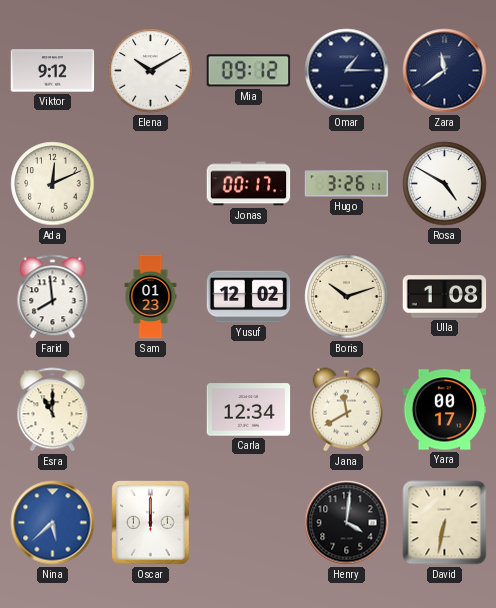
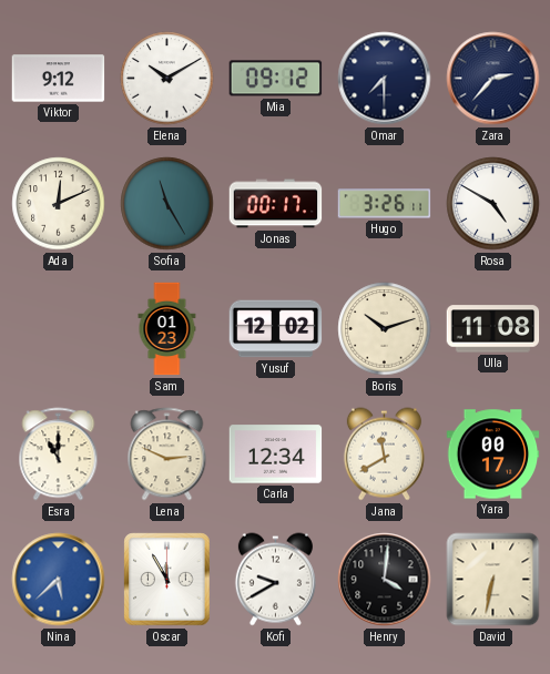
Omar: 1:15 -> 7:30 (385, 79)
Zara: 11:39 -> 2:37 (493, 79)
Sofia: none -> 11:25 (167, 204)
Farid: 7:59 -> none (53, 297)
Ulla: 1:08 -> 11:08 (493, 329)
Lena: none -> 2:49 (167, 455)
Oscar: 12:00 -> 11:55 (167, 580)
Kofi: none -> 9:40 (275, 580)
